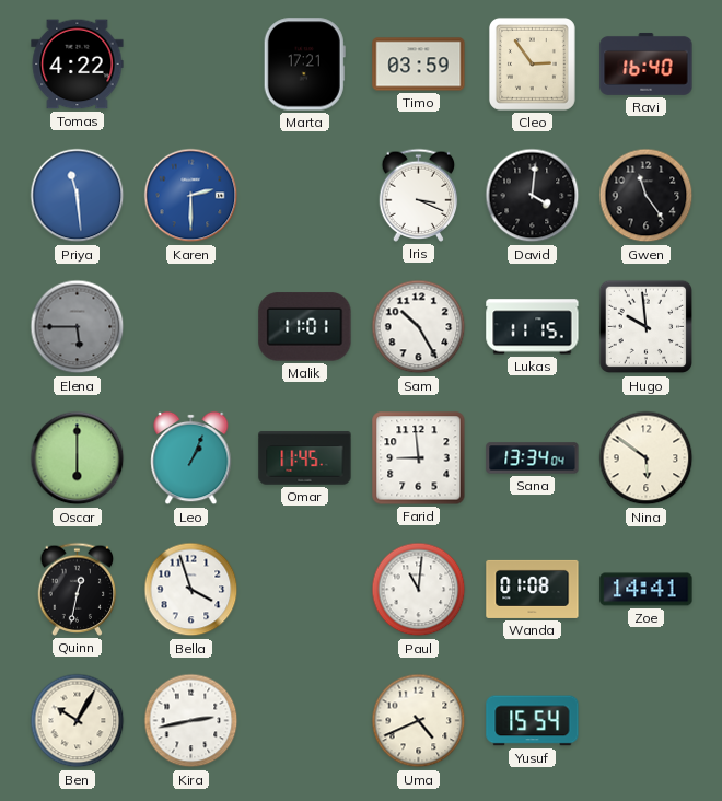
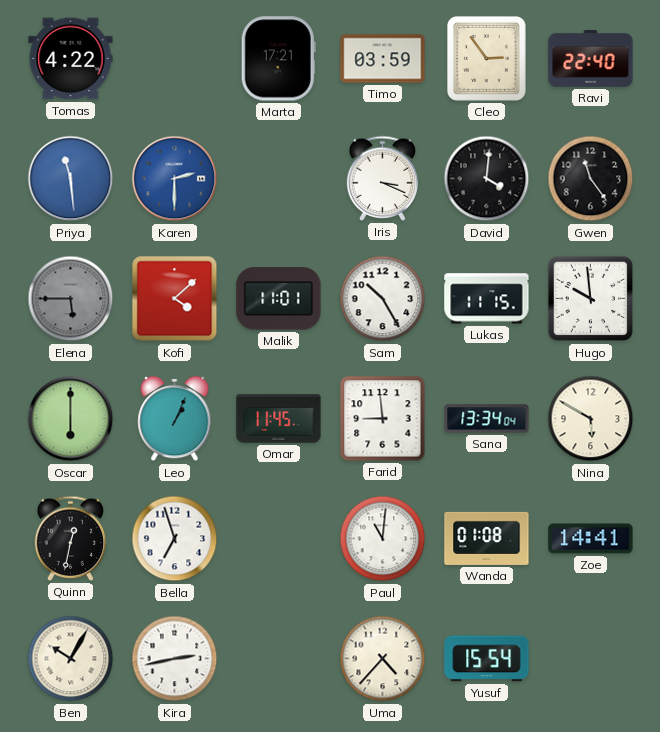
Ravi: 16:40 -> 22:40 (591, 58)
Kofi: none -> 4:08 (175, 299)
Nina: 5:51 -> 5:50 (591, 419)
Bella: 3:57 -> 6:57 (175, 539)
Uma: 4:41 -> 4:37 (383, 659)
